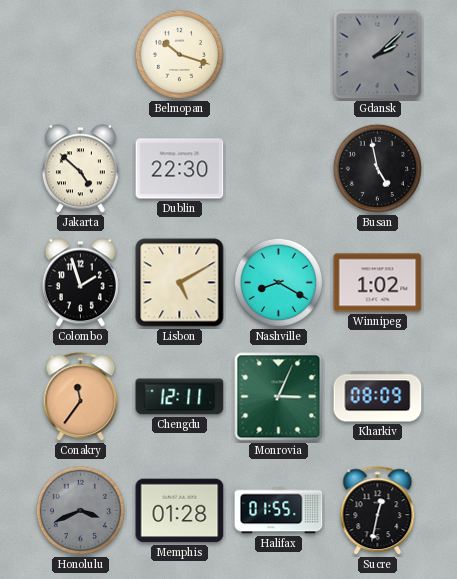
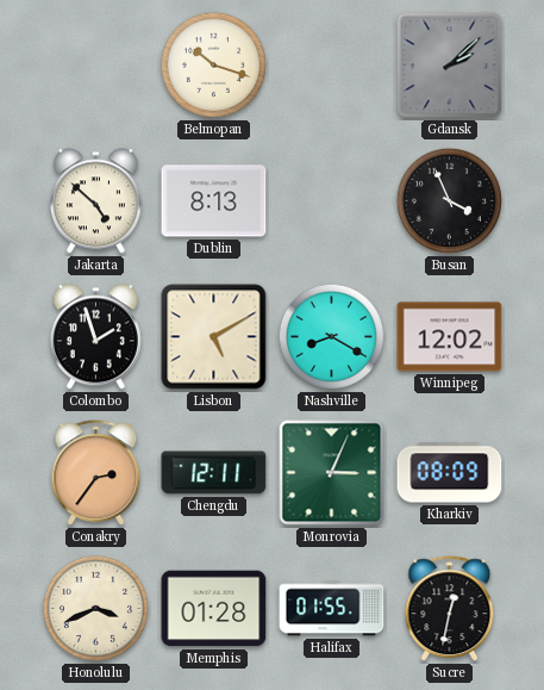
Dublin: 22:30 -> 8:13 (214, 201)
Busan: 4:58 -> 3:56 (449, 200)
Winnipeg: 1:02 -> 12:02 (450, 337)
Conakry: 11:36 -> 2:36 (96, 473)
Honolulu dial: grey -> cream (95, 608)
